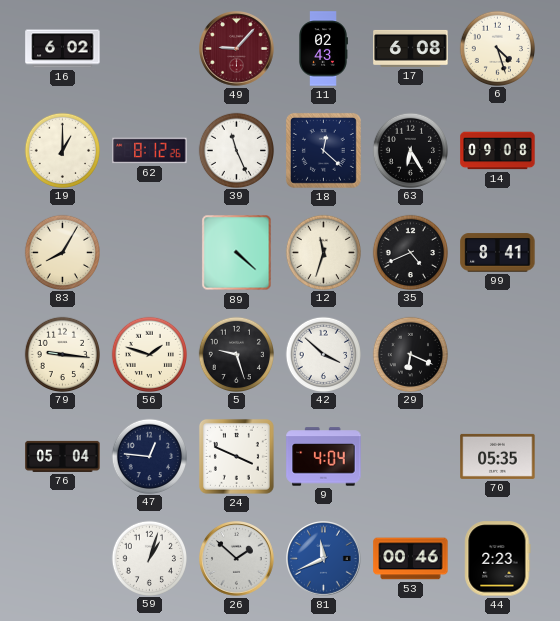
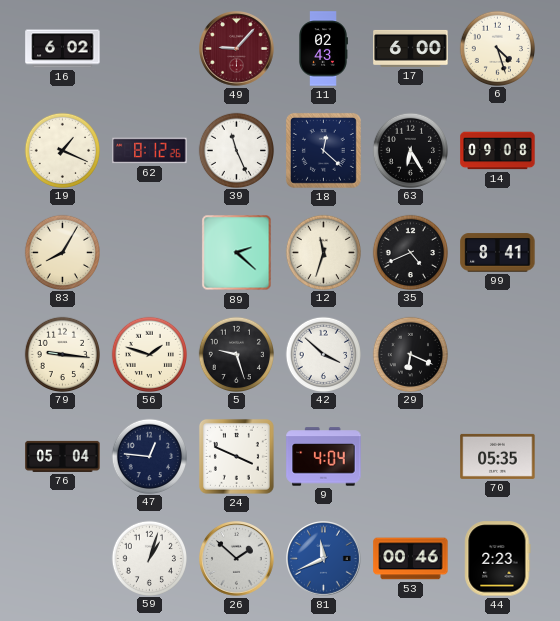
17: 6:08 -> 6:00 (411, 48)
19: 1:00 -> 1:19 (62, 150)
89: 4:22 -> 2:22 (237, 253)
